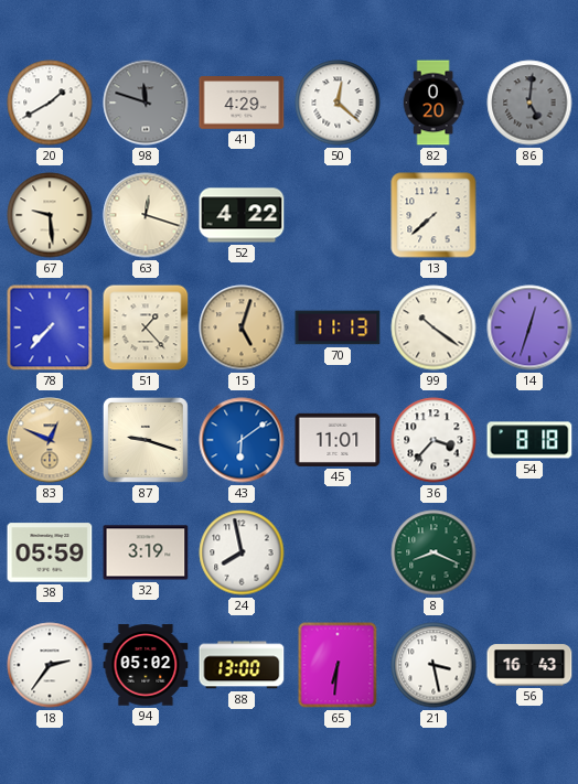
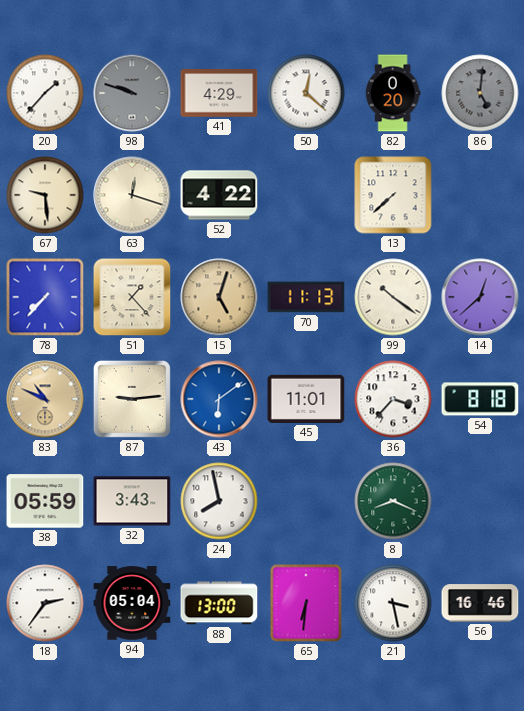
20: 1:40 -> 1:37 (45, 93)
98: 11:48 -> 9:48 (132, 93)
14: 12:33 -> 12:38 (480, 297)
83: 12:49 -> 10:49 (45, 399)
87: 9:18 -> 9:14 (132, 399)
32: 3:19 -> 3:43 (132, 501)
94: 05:02 -> 05:04 (132, 603)
56: 16:43 -> 16:46 (480, 603)
